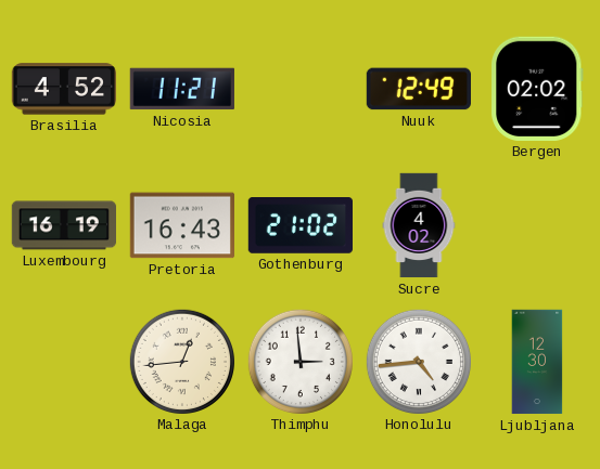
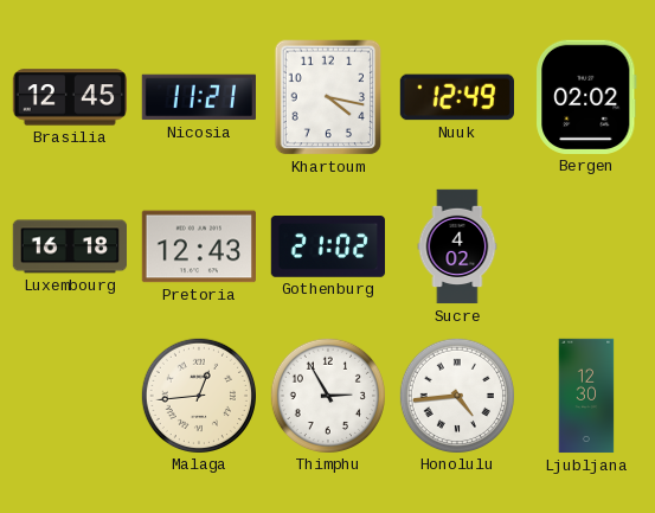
Brasilia: 4:52 -> 12:45 (69, 97)
Khartoum: none -> 4:17 (328, 97)
Luxembourg: 16:19 -> 16:18 (70, 246)
Pretoria: 16:43 -> 12:43 (198, 246)
Thimphu: 2:59 -> 2:55 (327, 395)
